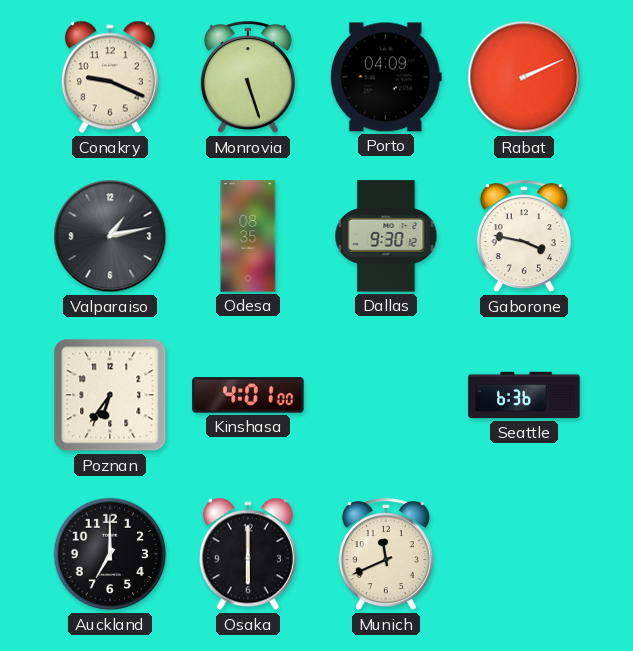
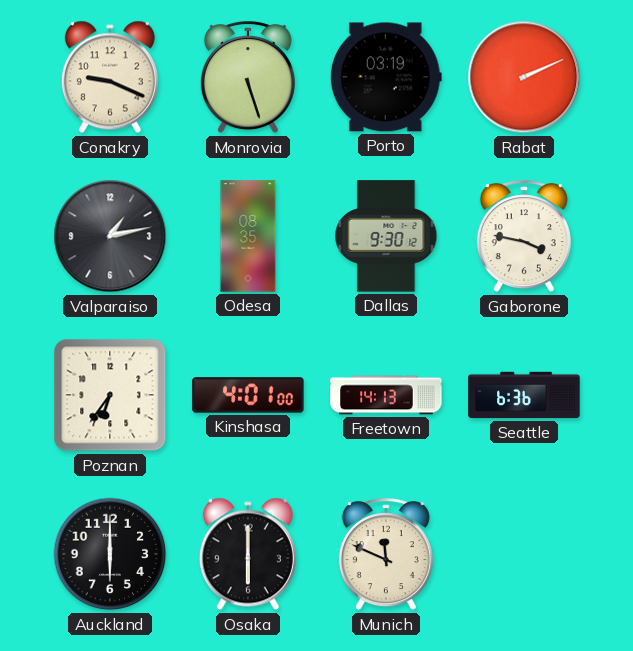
Porto: 04:09 -> 03:19 (386, 77)
Freetown: none -> 14:13 (386, 395)
Auckland: 7:00 -> 6:00 (110, 554)
Munich: 11:41 -> 11:49 (386, 555)
